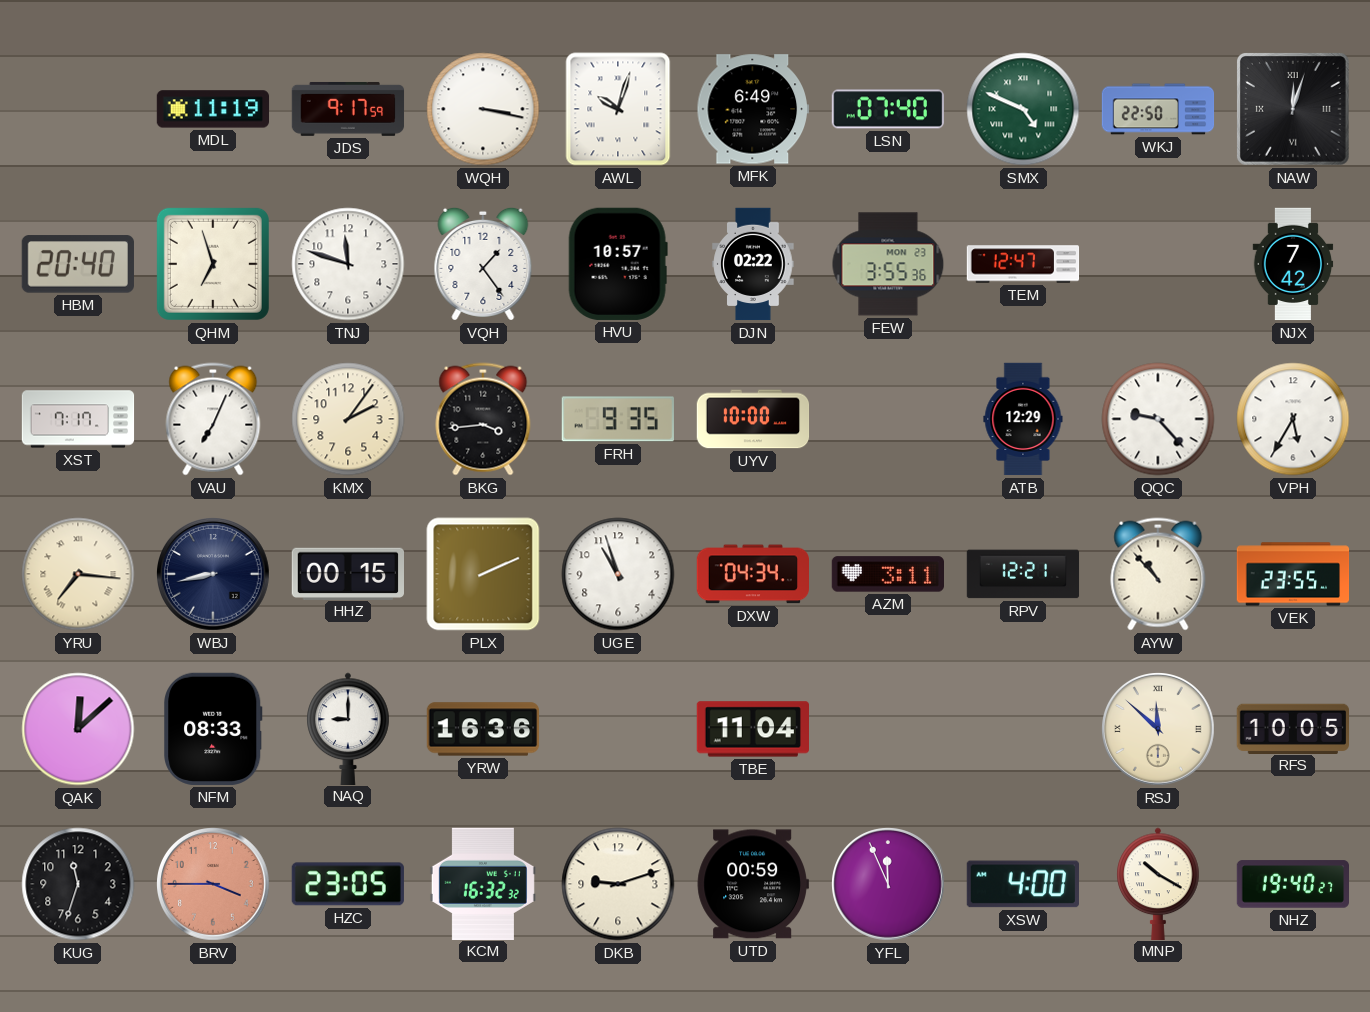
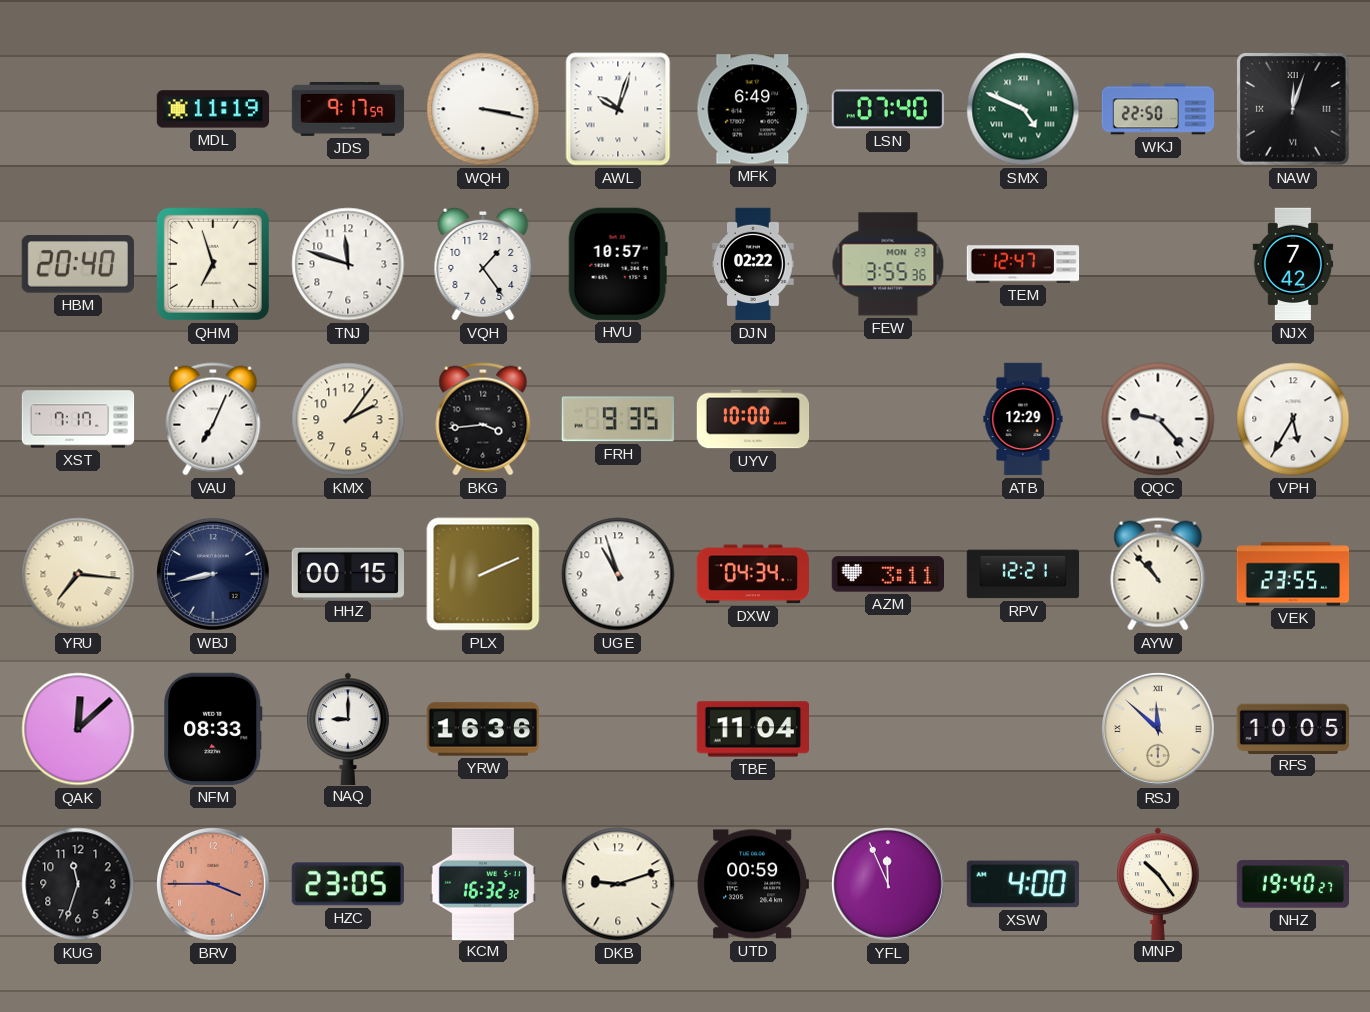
MNP: 10:20 -> 10:24 (1158, 883)
